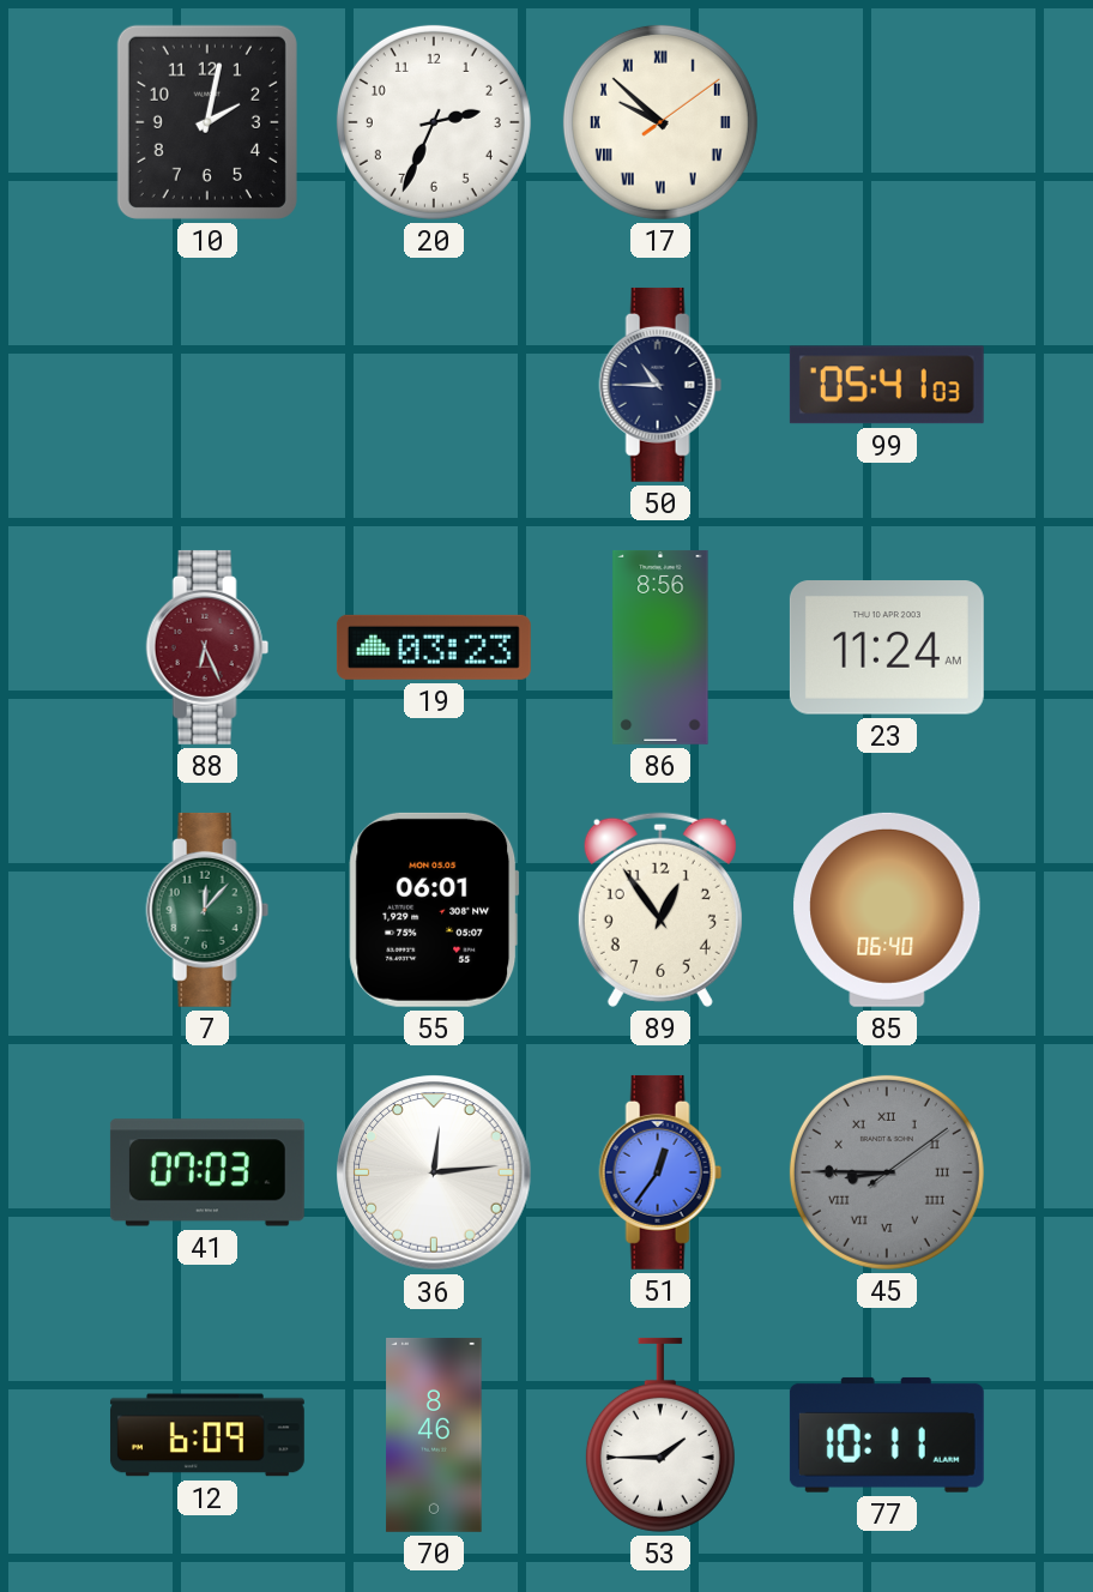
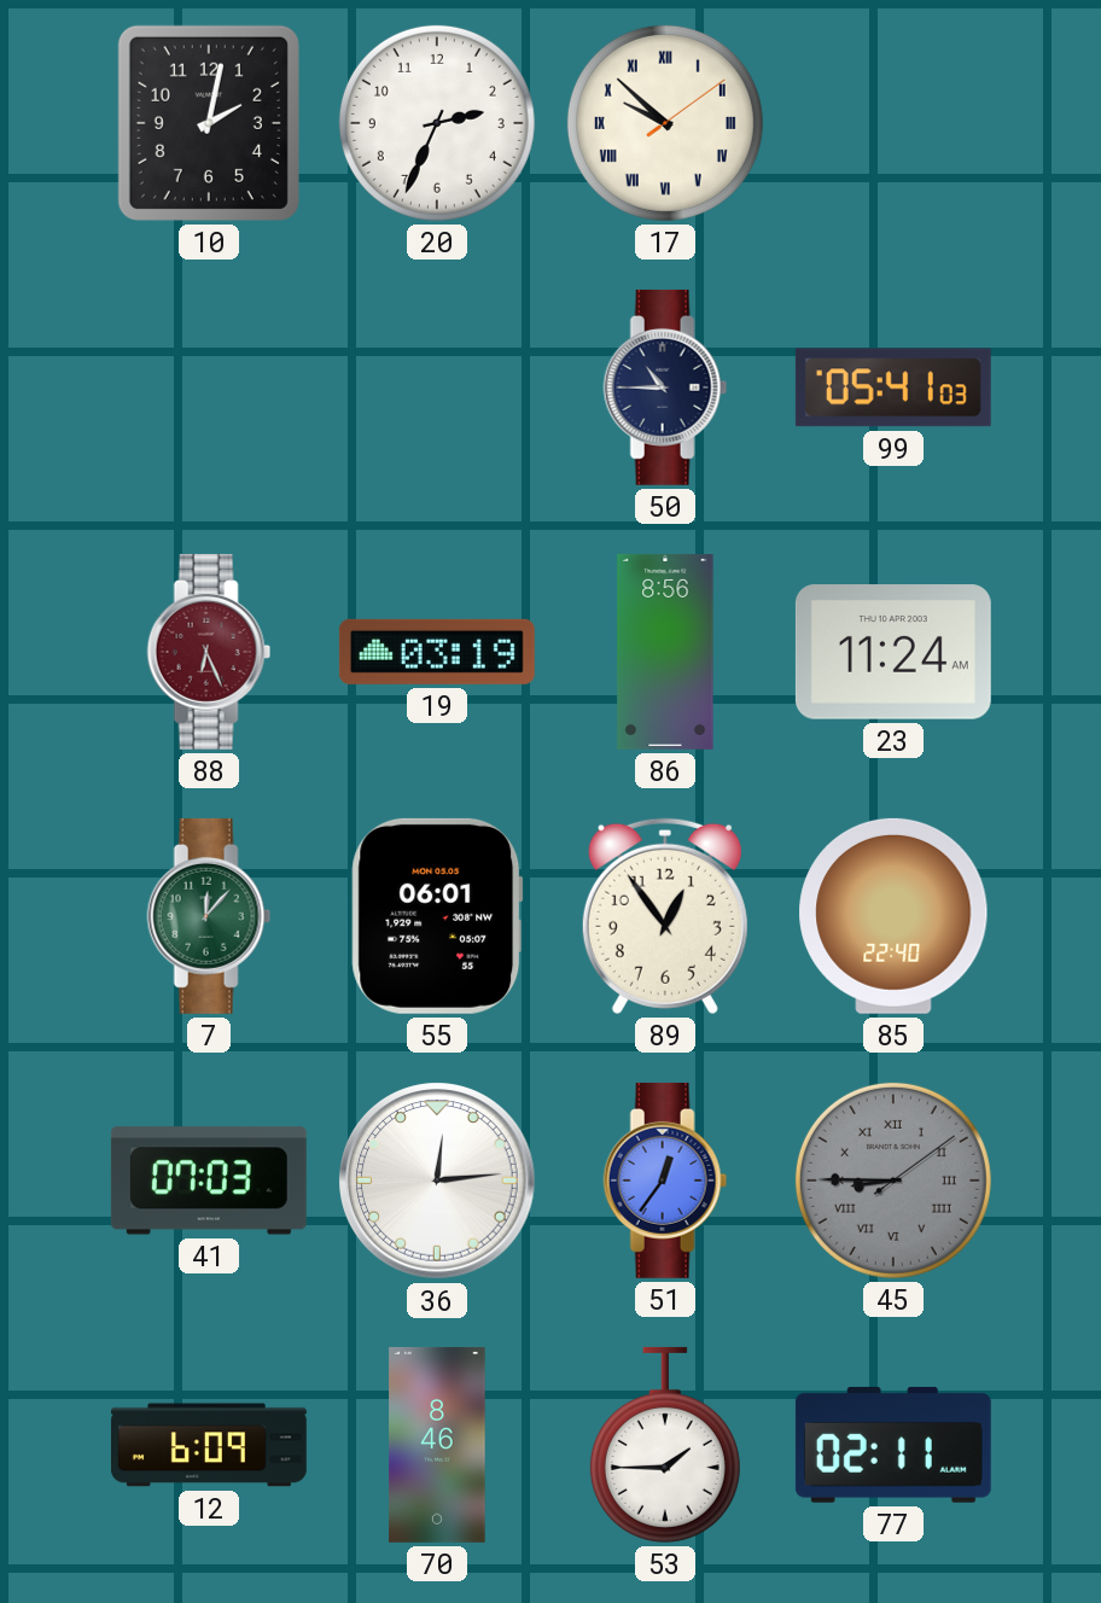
19: 03:23 -> 03:19 (437, 652)
85: 06:40 -> 22:40 (893, 916)
77: 10:11 -> 02:11 (893, 1445)
